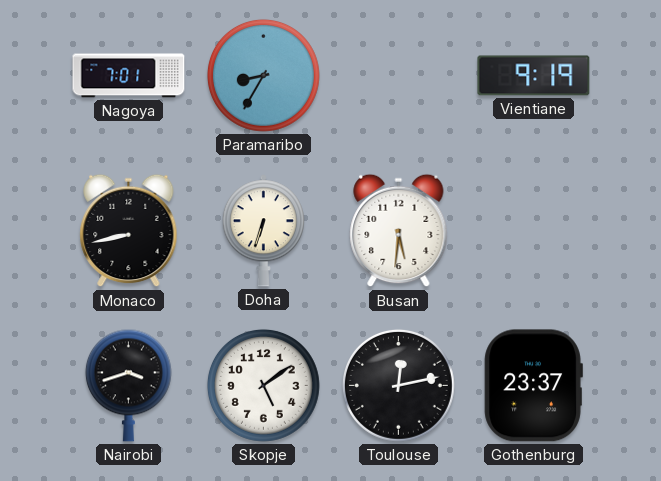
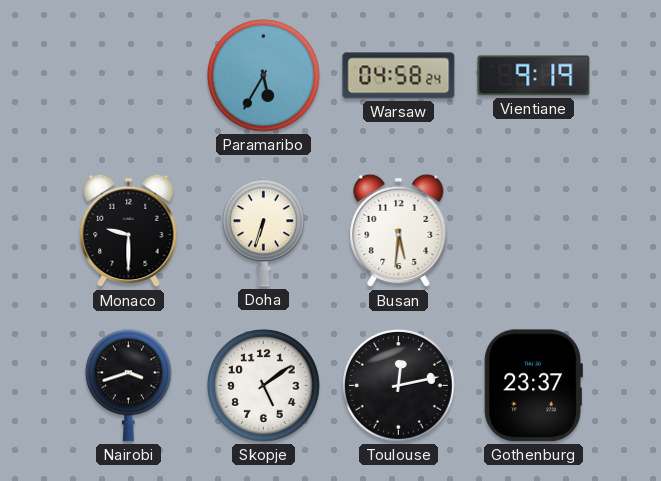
Nagoya: 7:01 -> none (129, 76)
Paramaribo: 8:35 -> 5:35 (263, 75)
Warsaw: none -> 04:58 (399, 76)
Monaco: 8:43 -> 9:30 (129, 231)
